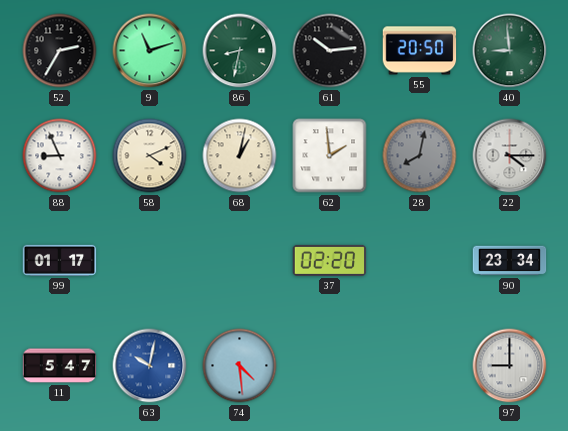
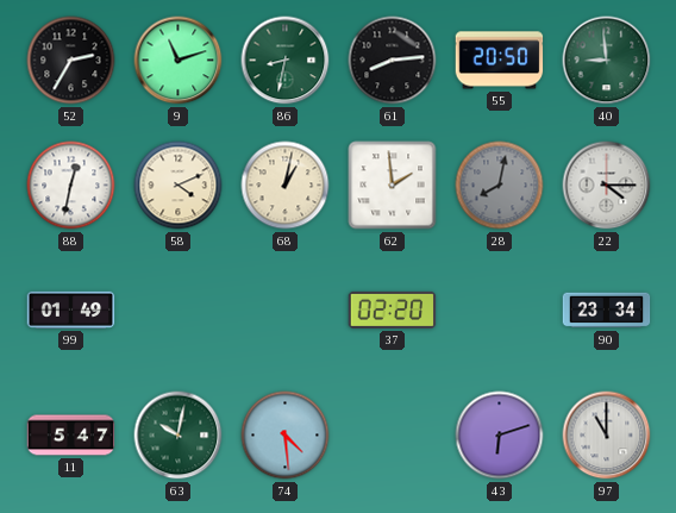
61: 10:14 -> 8:14 (393, 61)
88: 8:56 -> 12:32 (71, 186)
99: 01:17 -> 01:49 (71, 309)
63 dial: blue -> green (179, 436)
43: none -> 6:12 (500, 436)
97: 9:00 -> 11:00 (607, 436)
